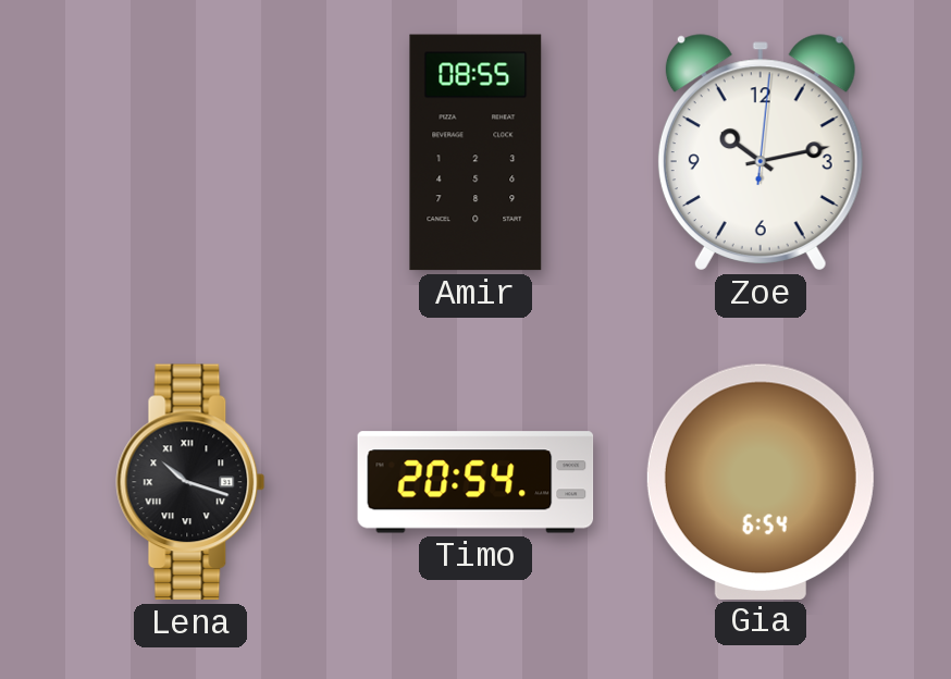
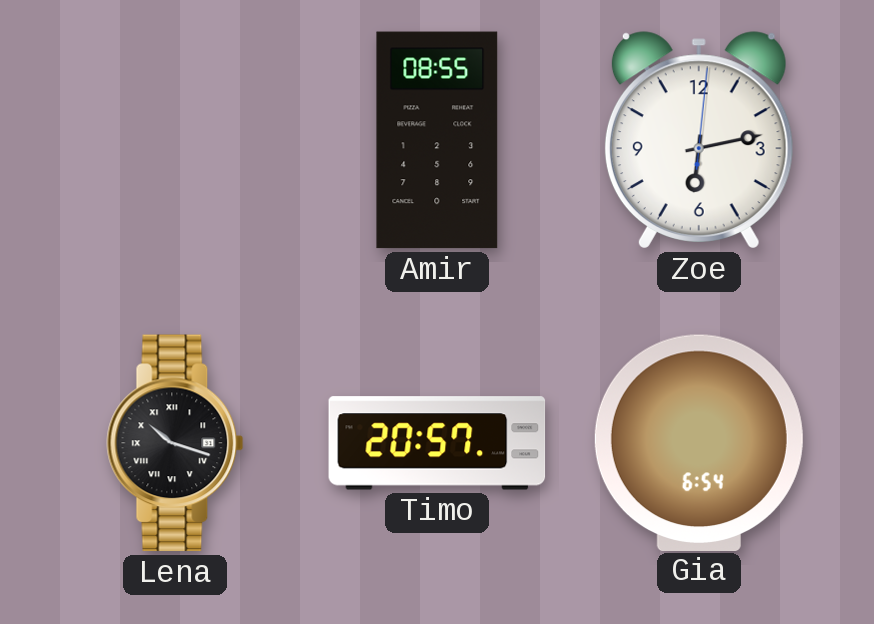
Zoe: 10:13 -> 6:13 (699, 140)
Timo: 20:54 -> 20:57 (437, 443)
